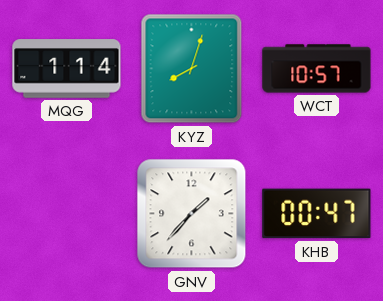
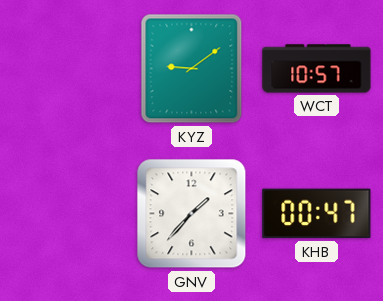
MQG: 1:14 -> none (67, 69)
KYZ: 8:03 -> 9:09 (192, 69)
